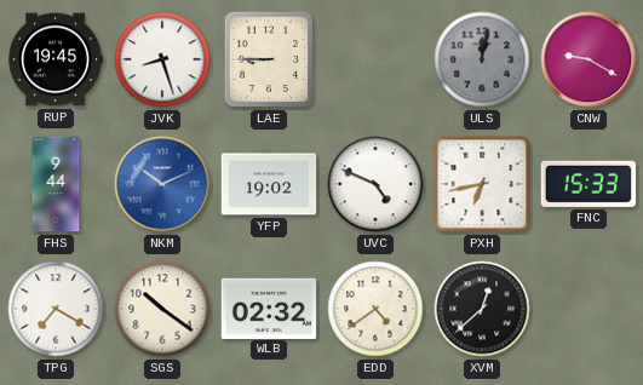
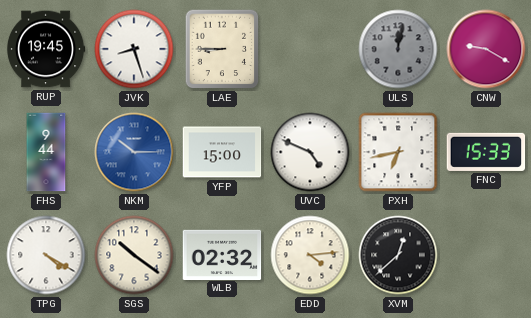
NKM: 10:11 -> 10:15 (134, 152)
YFP: 19:02 -> 15:00 (222, 152)
TPG: 7:20 -> 4:20 (46, 255)
EDD: 4:39 -> 4:14 (310, 255)
